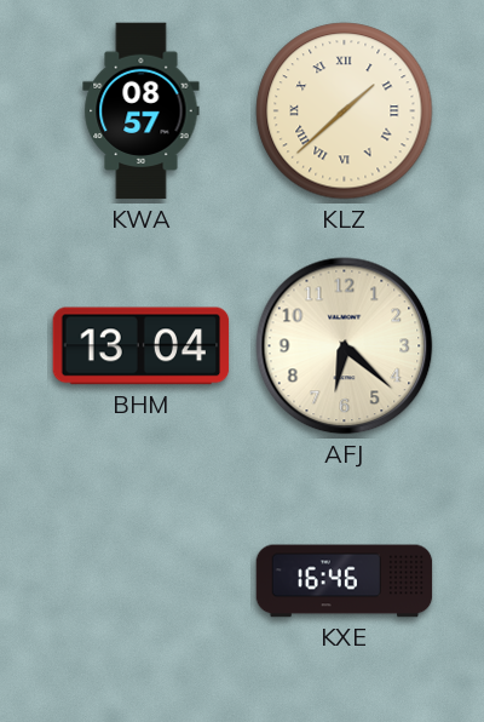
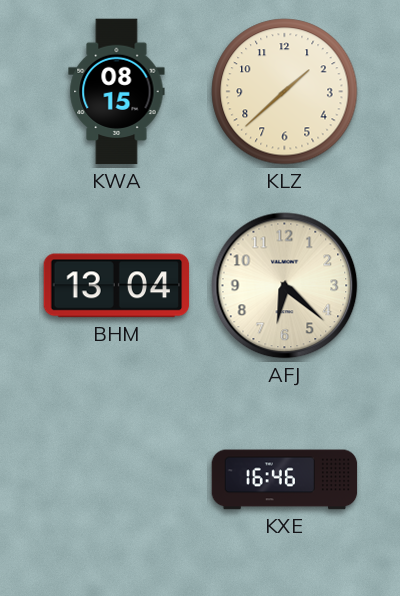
KWA: 08:57 -> 08:15 (117, 92)
KLZ numerals: Roman -> Arabic (285, 92)
